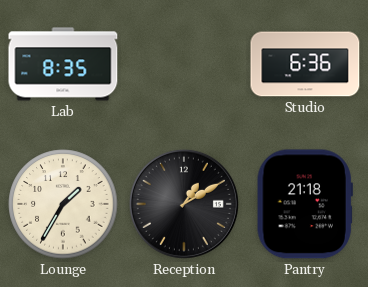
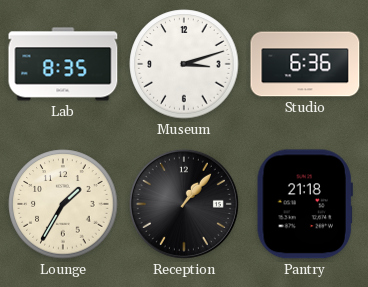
Museum: none -> 3:12 (184, 64)
Reception: 1:10 -> 1:07 (184, 204)
